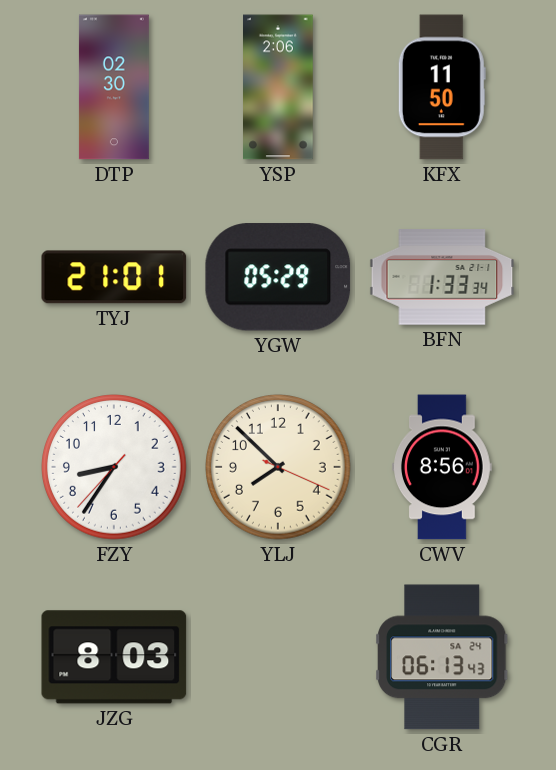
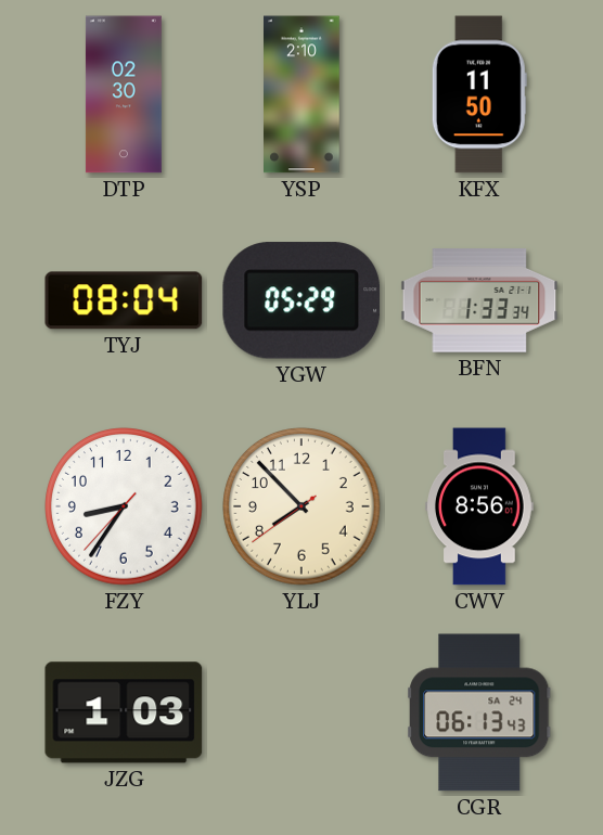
YSP: 2:06 -> 2:10 (303, 94)
TYJ: 21:01 -> 08:04 (124, 300)
YLJ: 7:52:19 -> 7:52:39 (301, 506)
JZG: 8:03 -> 1:03 (124, 712)
